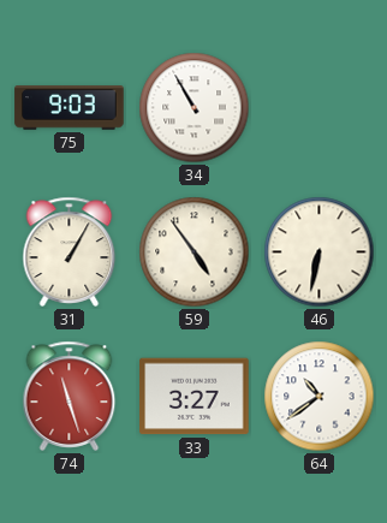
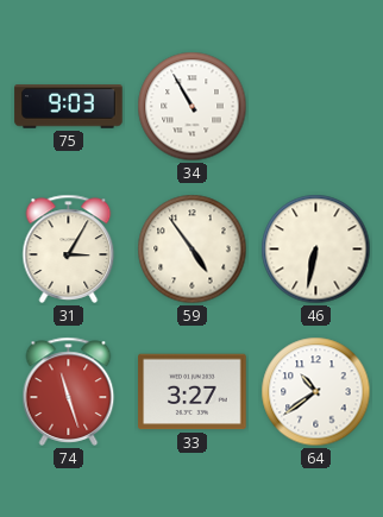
31: 1:05 -> 3:05 (69, 248)
